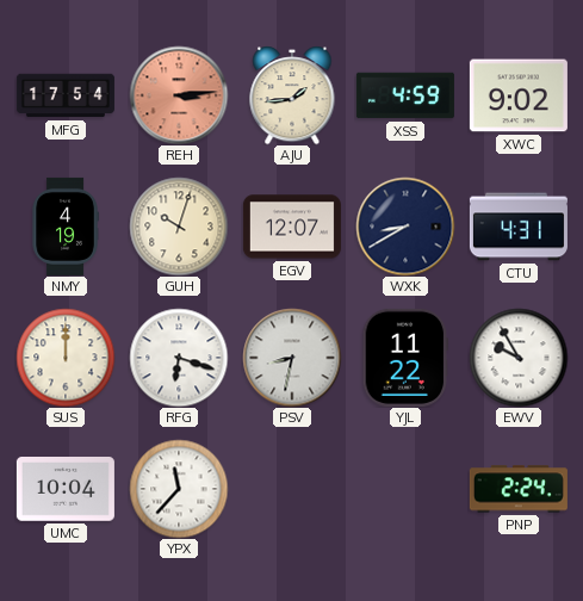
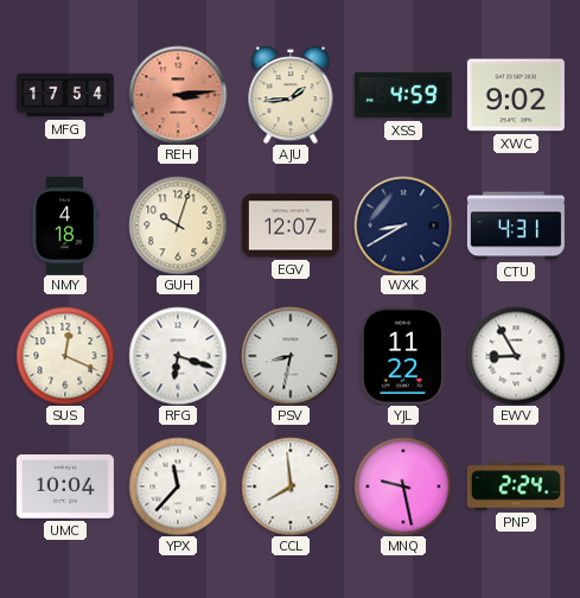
NMY: 4:19 -> 4:18 (65, 225)
SUS: 12:00 -> 12:19 (65, 356)
EWV: 9:55 -> 8:55 (516, 356)
CCL: none -> 7:59 (291, 486)
MNQ: none -> 9:28 (403, 486)
